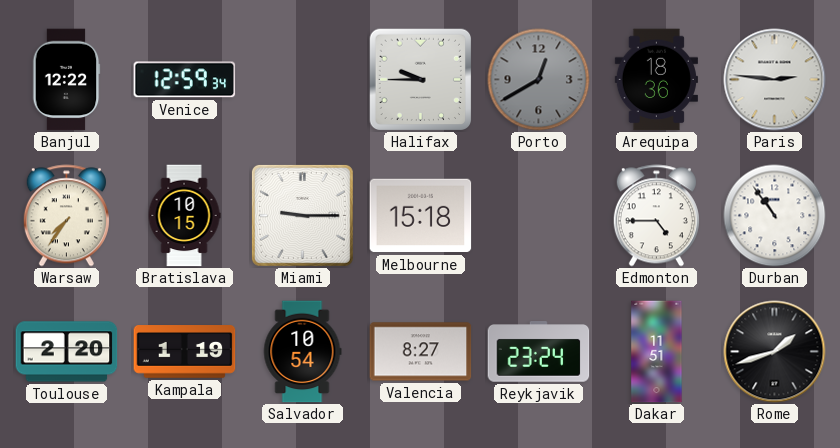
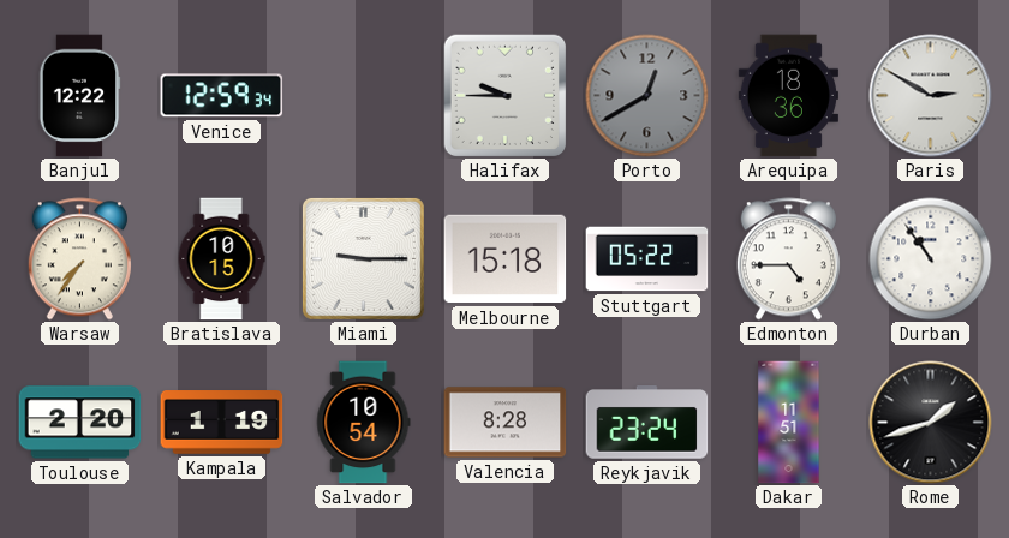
Paris: 2:46 -> 2:50 (931, 96)
Stuttgart: none -> 05:22 (647, 259)
Valencia: 8:27 -> 8:28 (506, 423)
